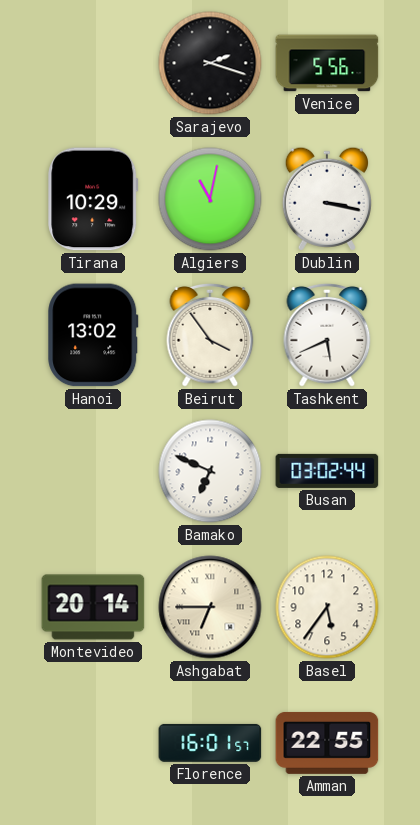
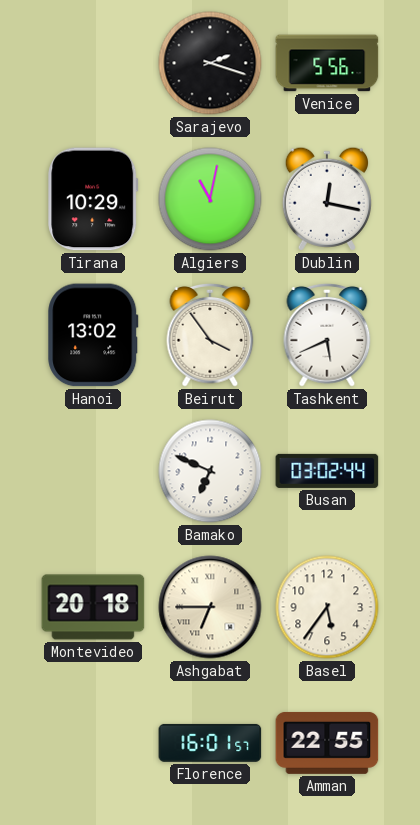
Dublin: 3:17 -> 12:17 (327, 199)
Montevideo: 20:14 -> 20:18 (93, 607)
